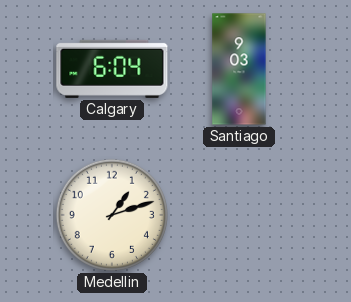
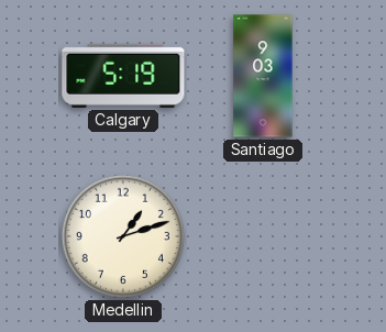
Calgary: 6:04 -> 5:19 (123, 76)
